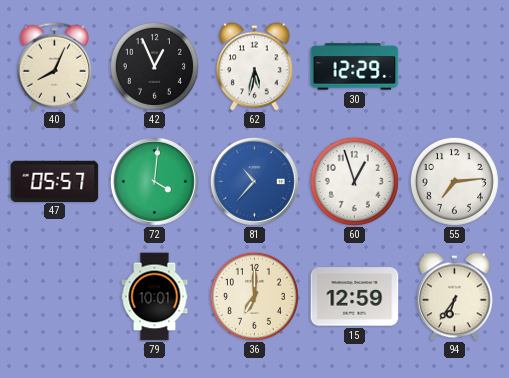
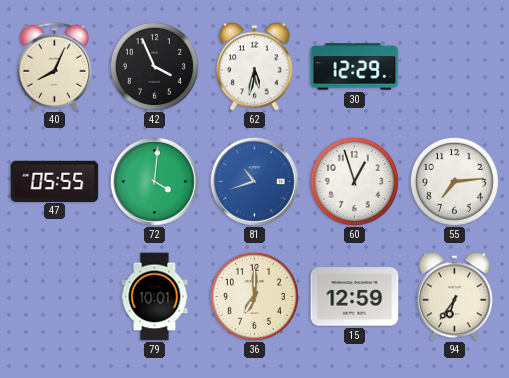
42: 12:56 -> 3:56 (154, 66)
47: 05:57 -> 05:55 (55, 181)
81: 10:37 -> 10:42 (254, 181)
